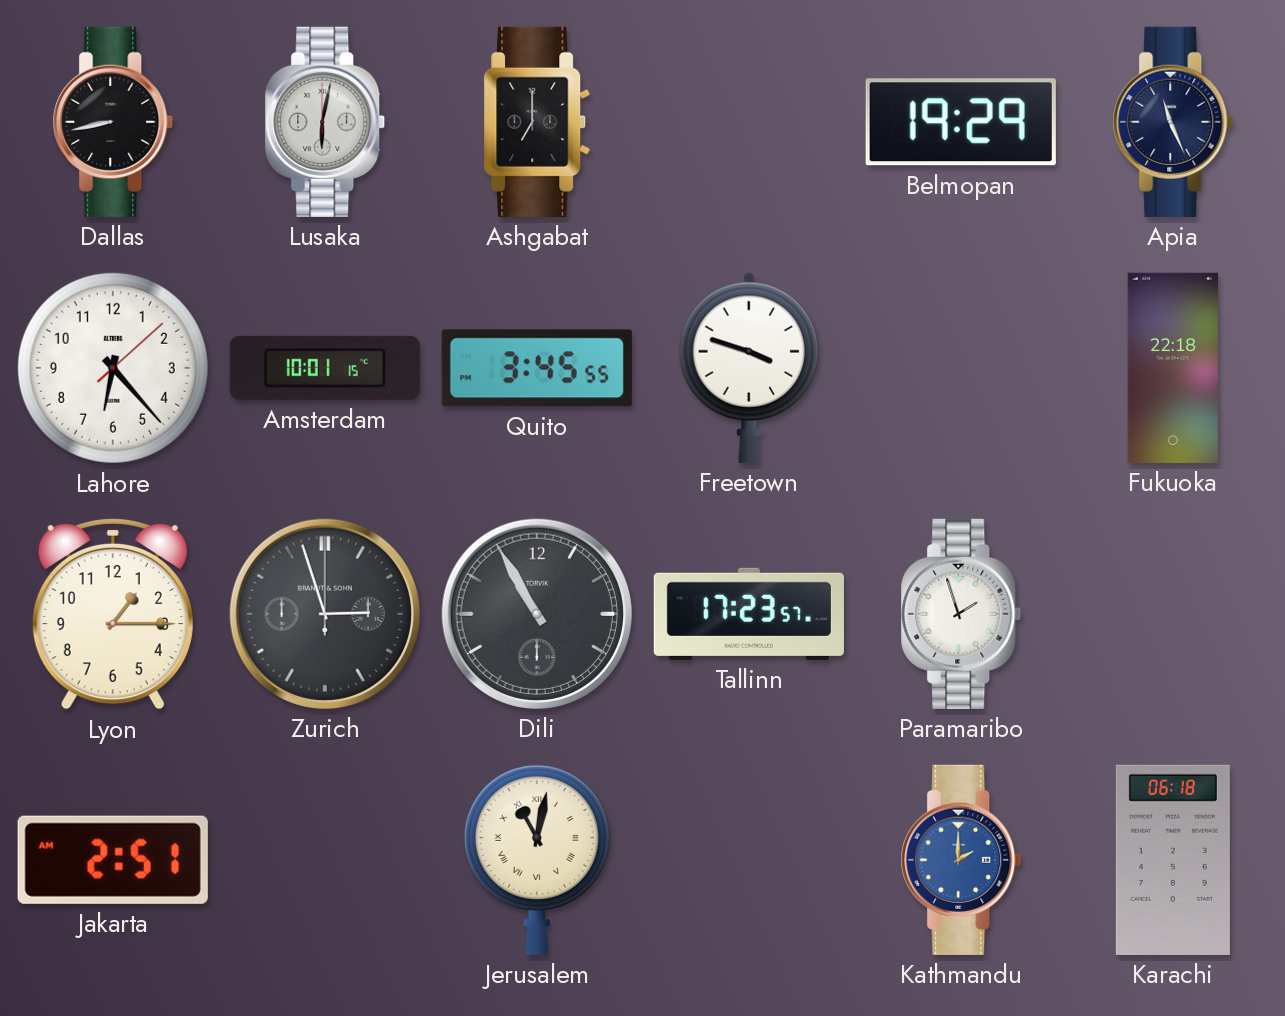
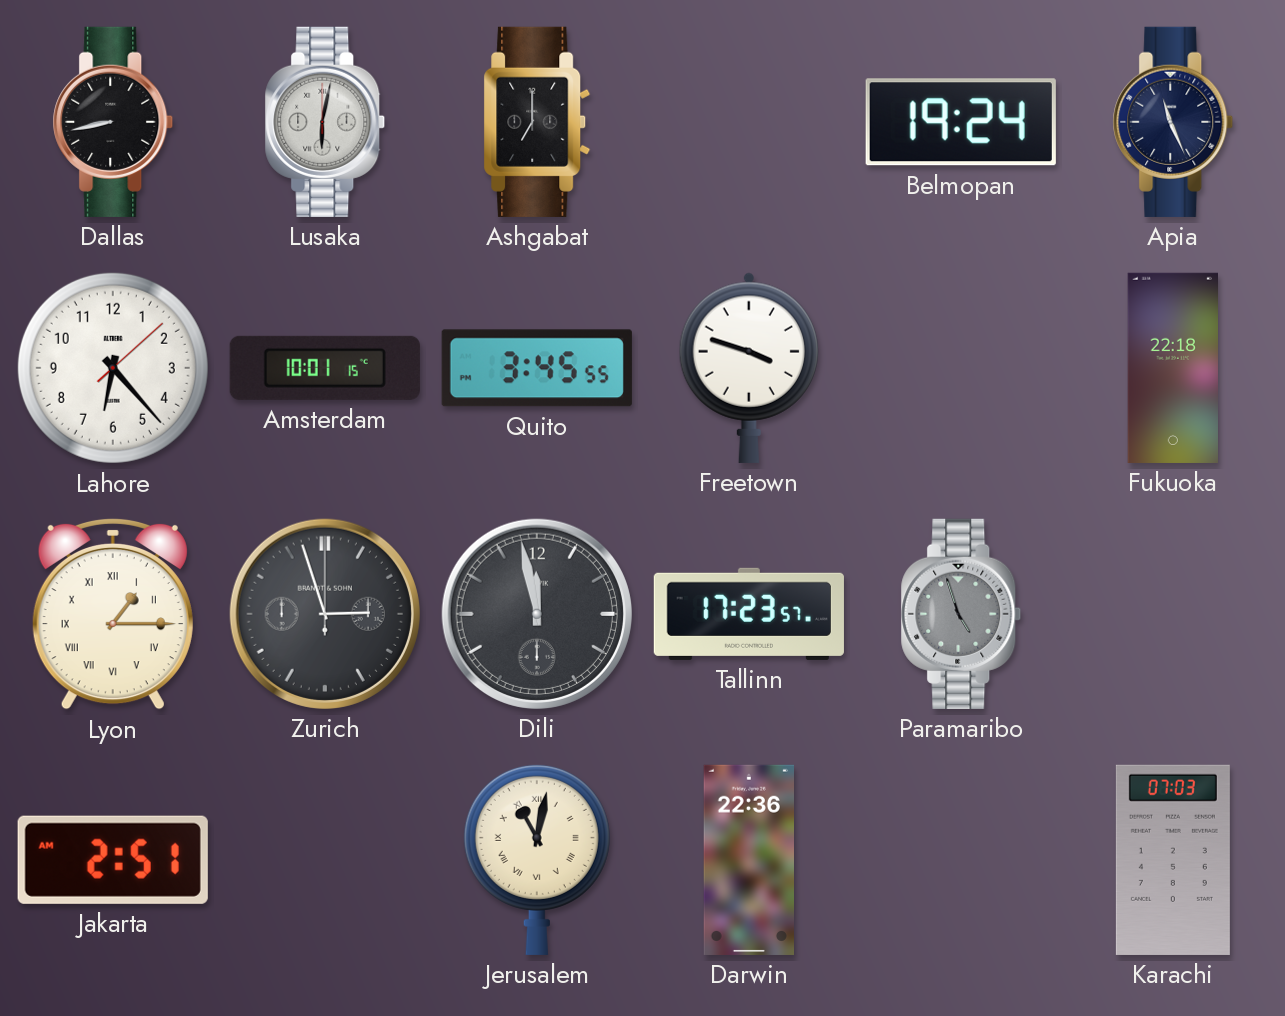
Belmopan: 19:29 -> 19:24 (961, 122)
Lyon numerals: Arabic -> Roman (113, 614)
Dili: 10:55 -> 11:58 (537, 614)
Paramaribo: 1:57 -> 4:57 (961, 614)
Paramaribo dial: white -> grey (961, 614)
Darwin: none -> 22:36 (748, 860)
Kathmandu: 2:00 -> none (961, 860)
Karachi: 06:18 -> 07:03 (1173, 860)
